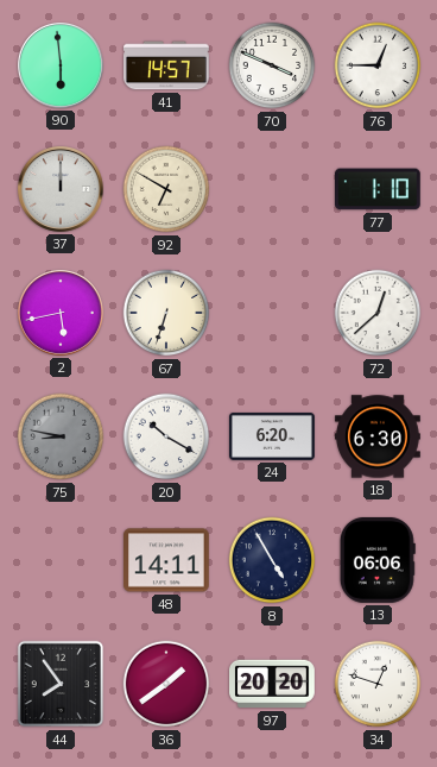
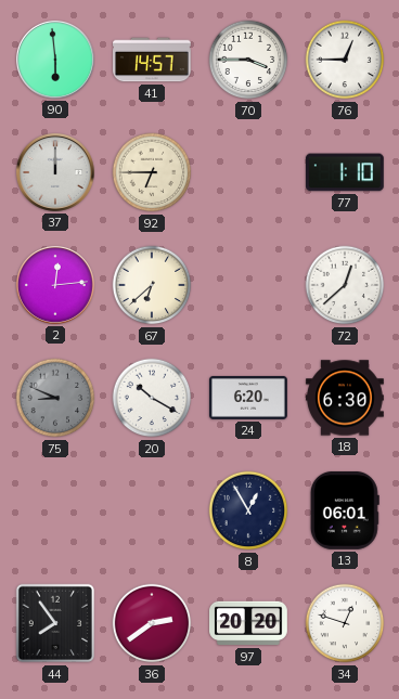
70: 3:49 -> 3:45 (248, 60)
92: 6:50 -> 6:45 (152, 172)
2: 5:43 -> 12:14 (55, 285)
67: 6:33 -> 6:38 (152, 285)
75: 8:47 -> 8:49 (55, 398)
48: 14:11 -> none (167, 560)
8: 4:55 -> 12:55 (248, 510)
13: 06:06 -> 06:01 (345, 510)
36: 1:39 -> 2:39 (152, 623)
